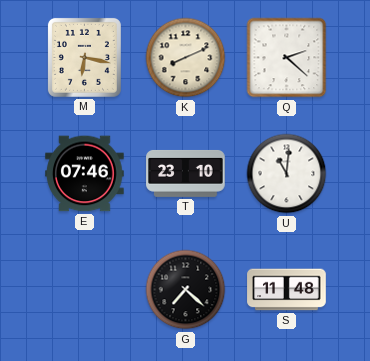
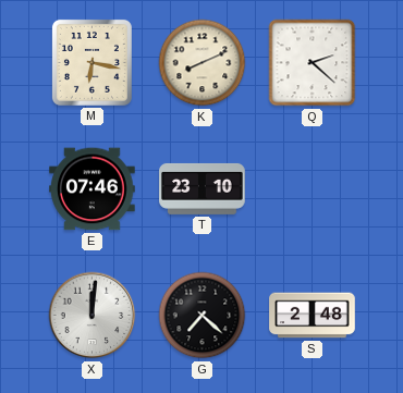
U: 11:01 -> none (287, 174)
X: none -> 12:01 (93, 316)
S: 11:48 -> 2:48 (313, 316)
